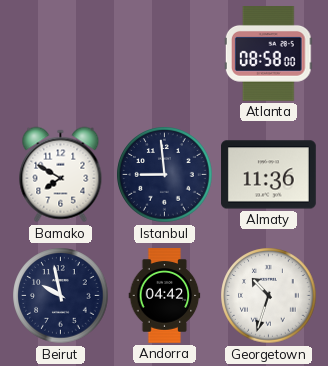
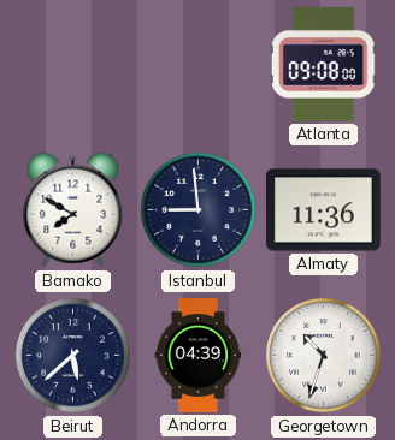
Atlanta: 08:58 -> 09:08 (323, 65)
Beirut: 9:58 -> 5:38 (73, 356)
Andorra: 04:42 -> 04:39 (199, 356)
